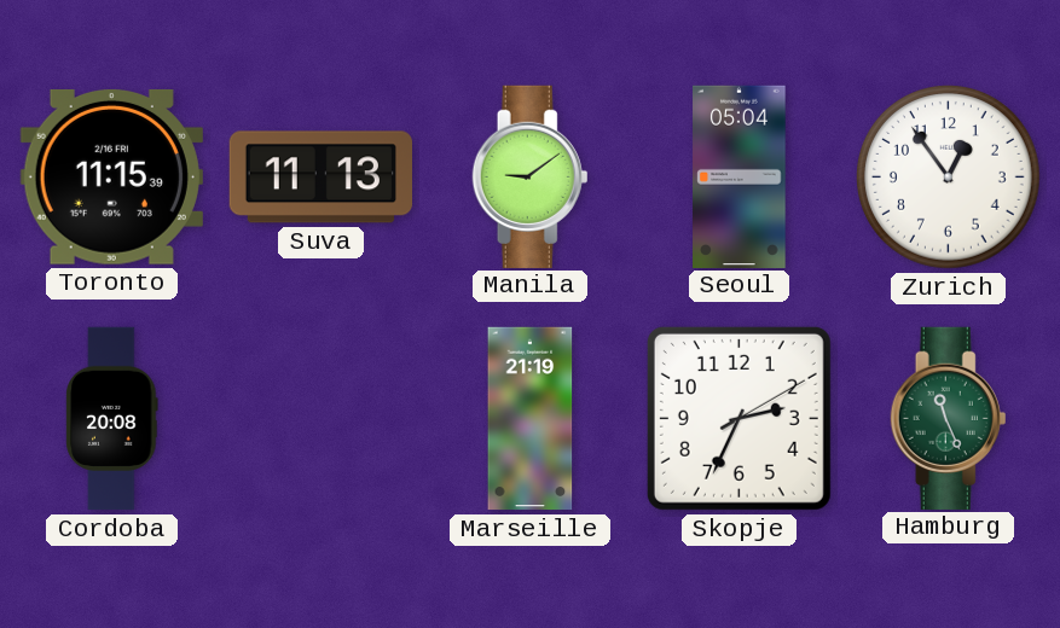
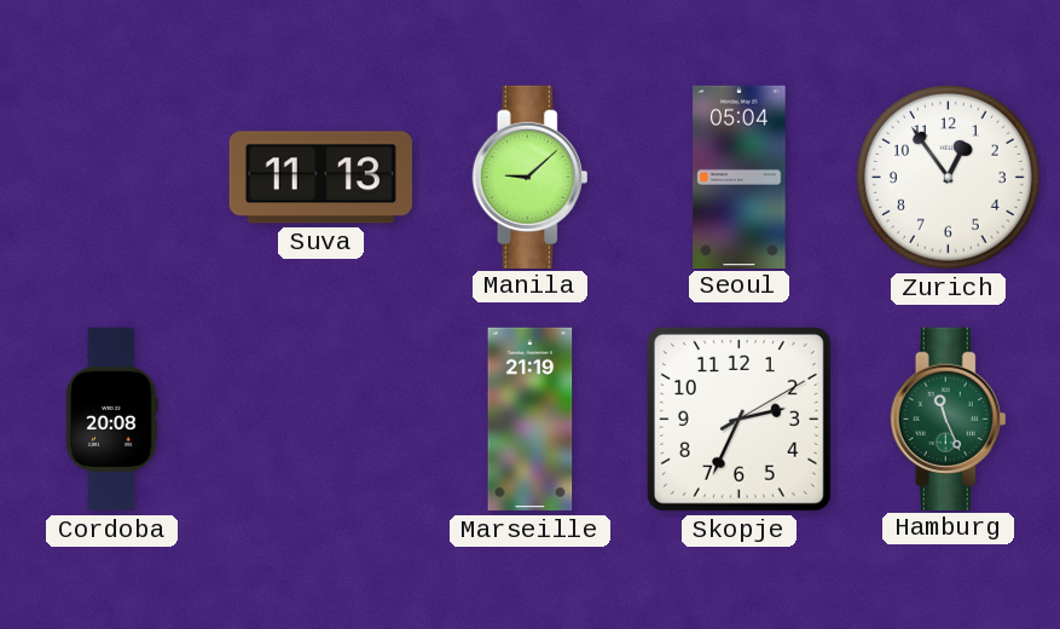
Toronto: 11:15 -> none (111, 176)
Manila: 9:09 -> 9:08 (531, 177)
